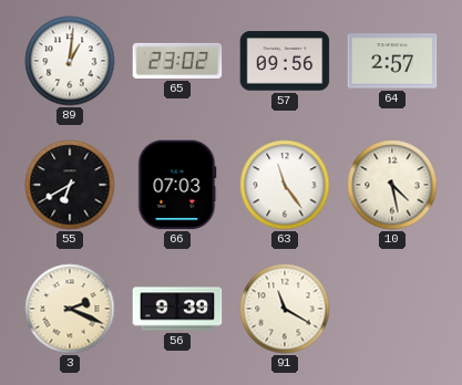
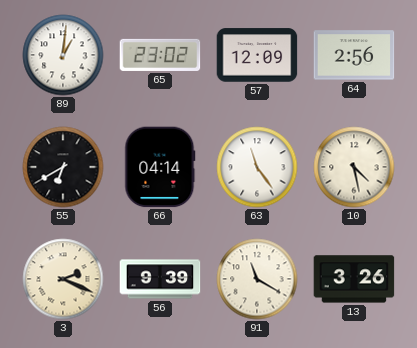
57: 09:56 -> 12:09 (257, 55)
64: 2:57 -> 2:56 (354, 55)
66: 07:03 -> 04:14 (160, 167)
13: none -> 3:26 (354, 279)
